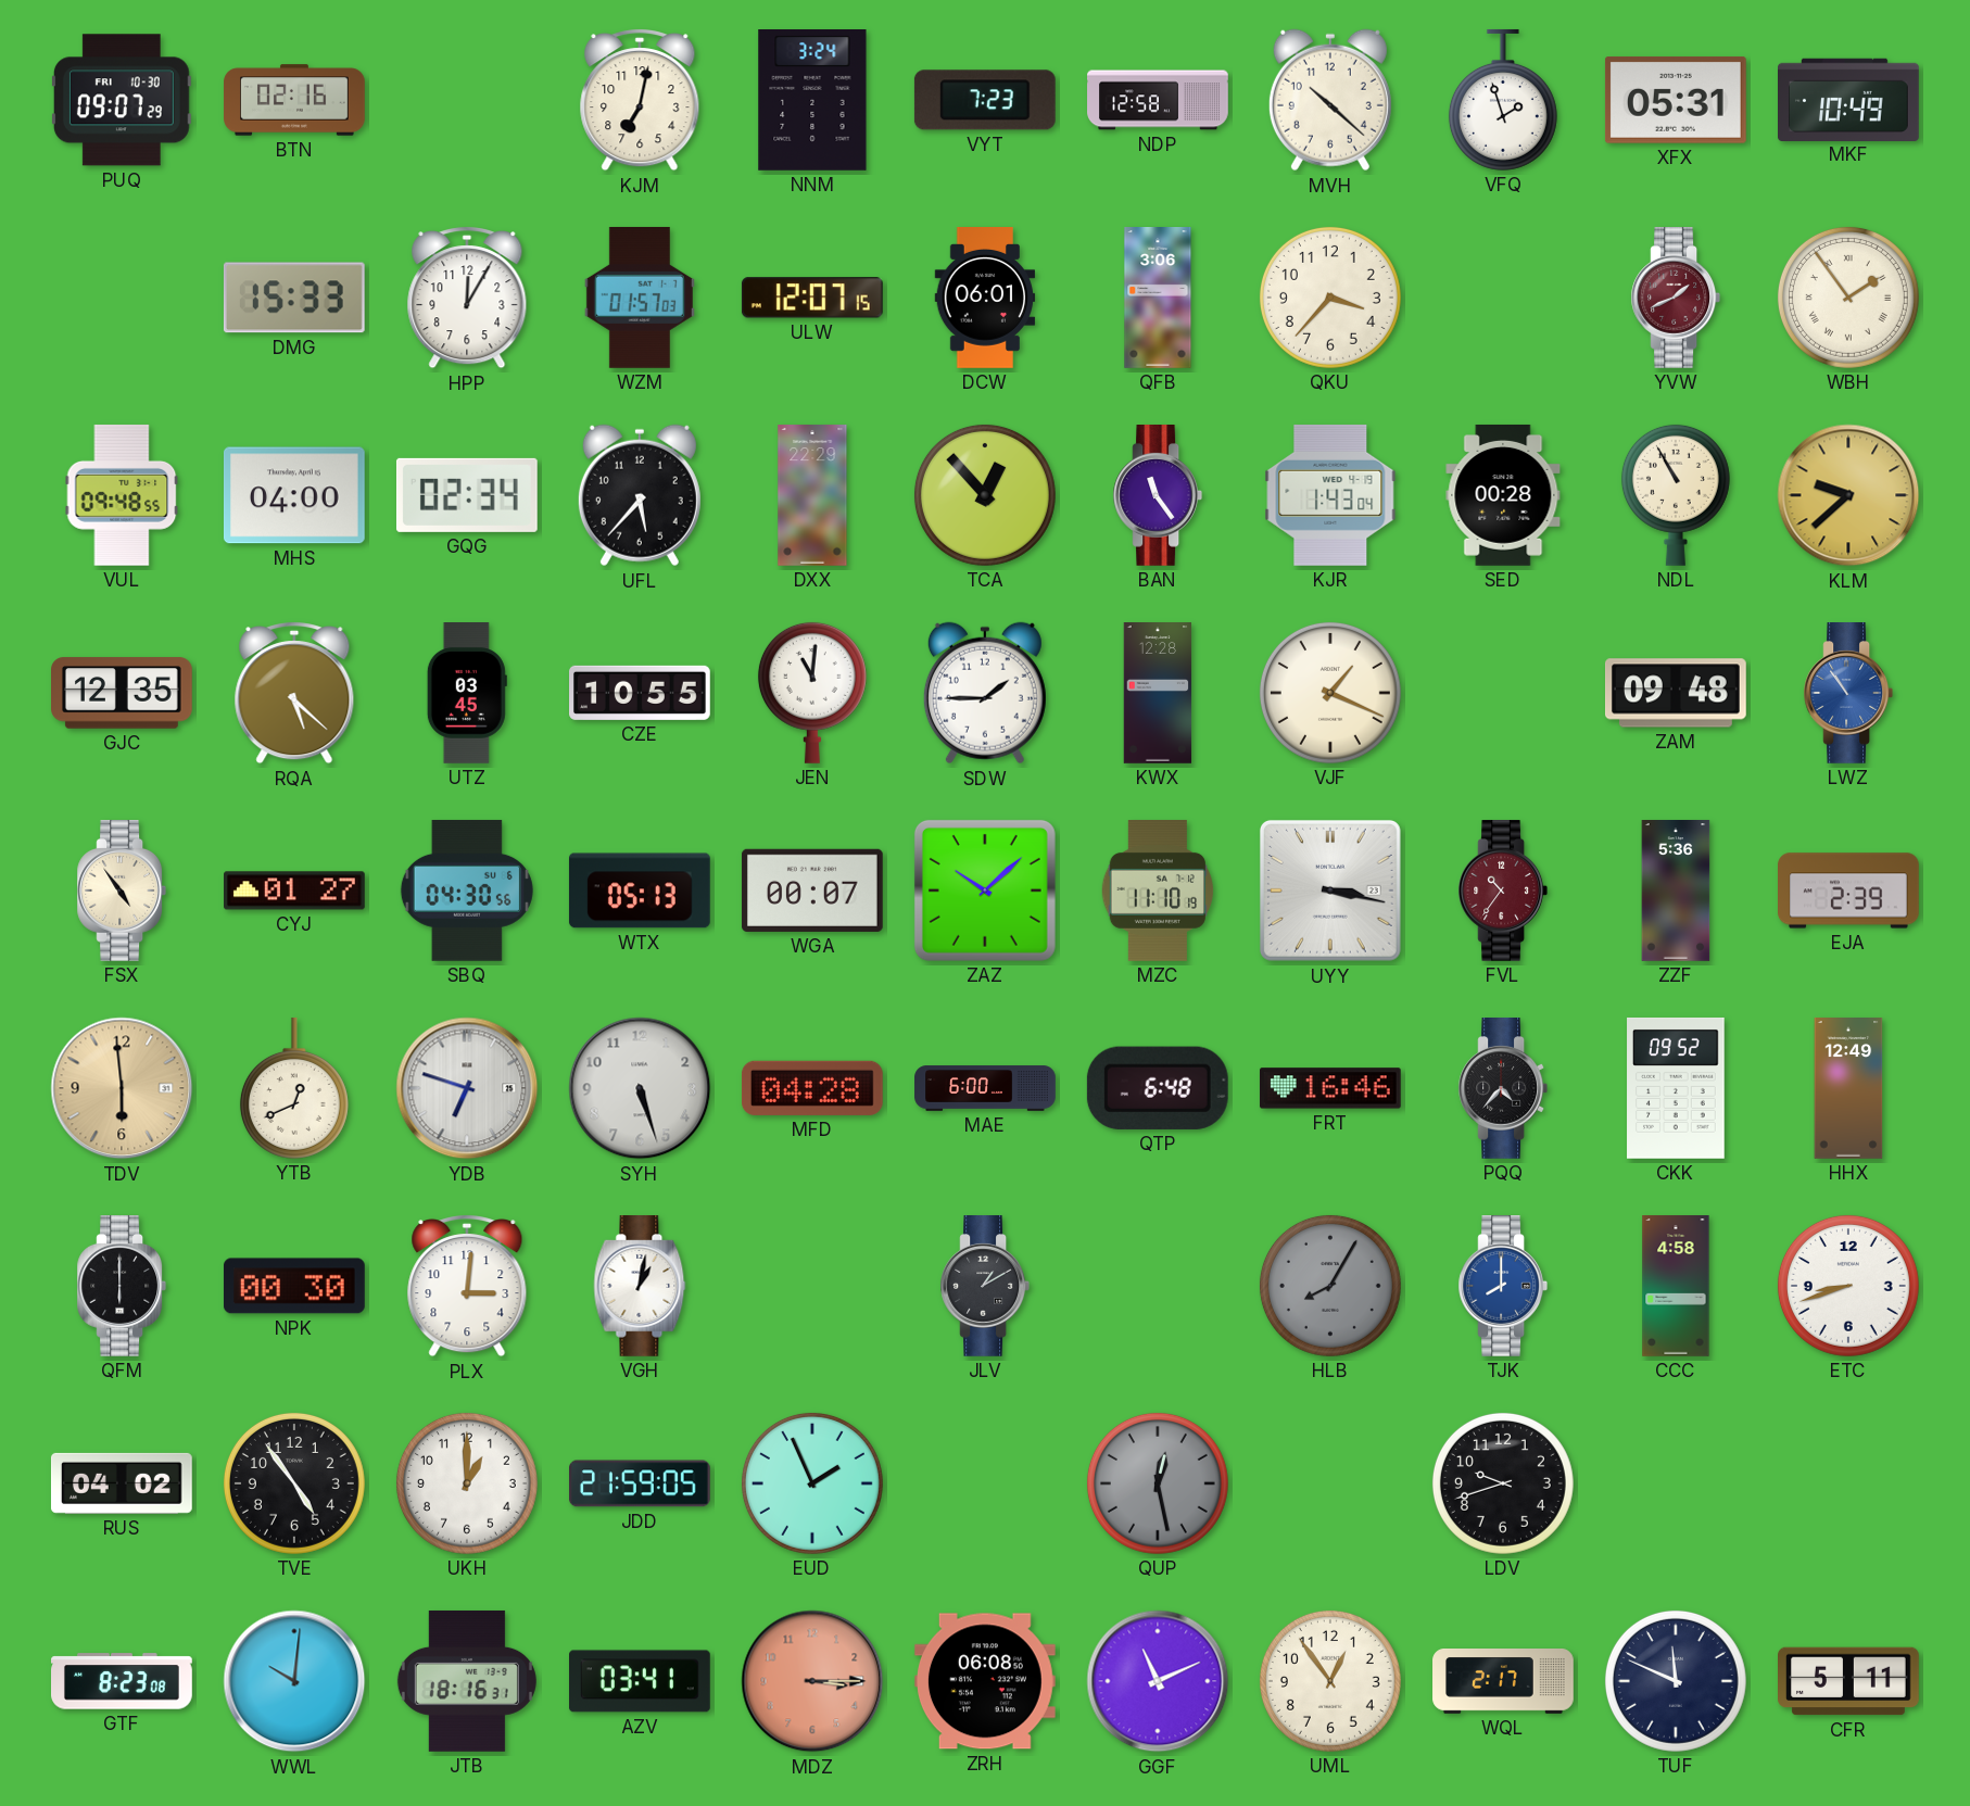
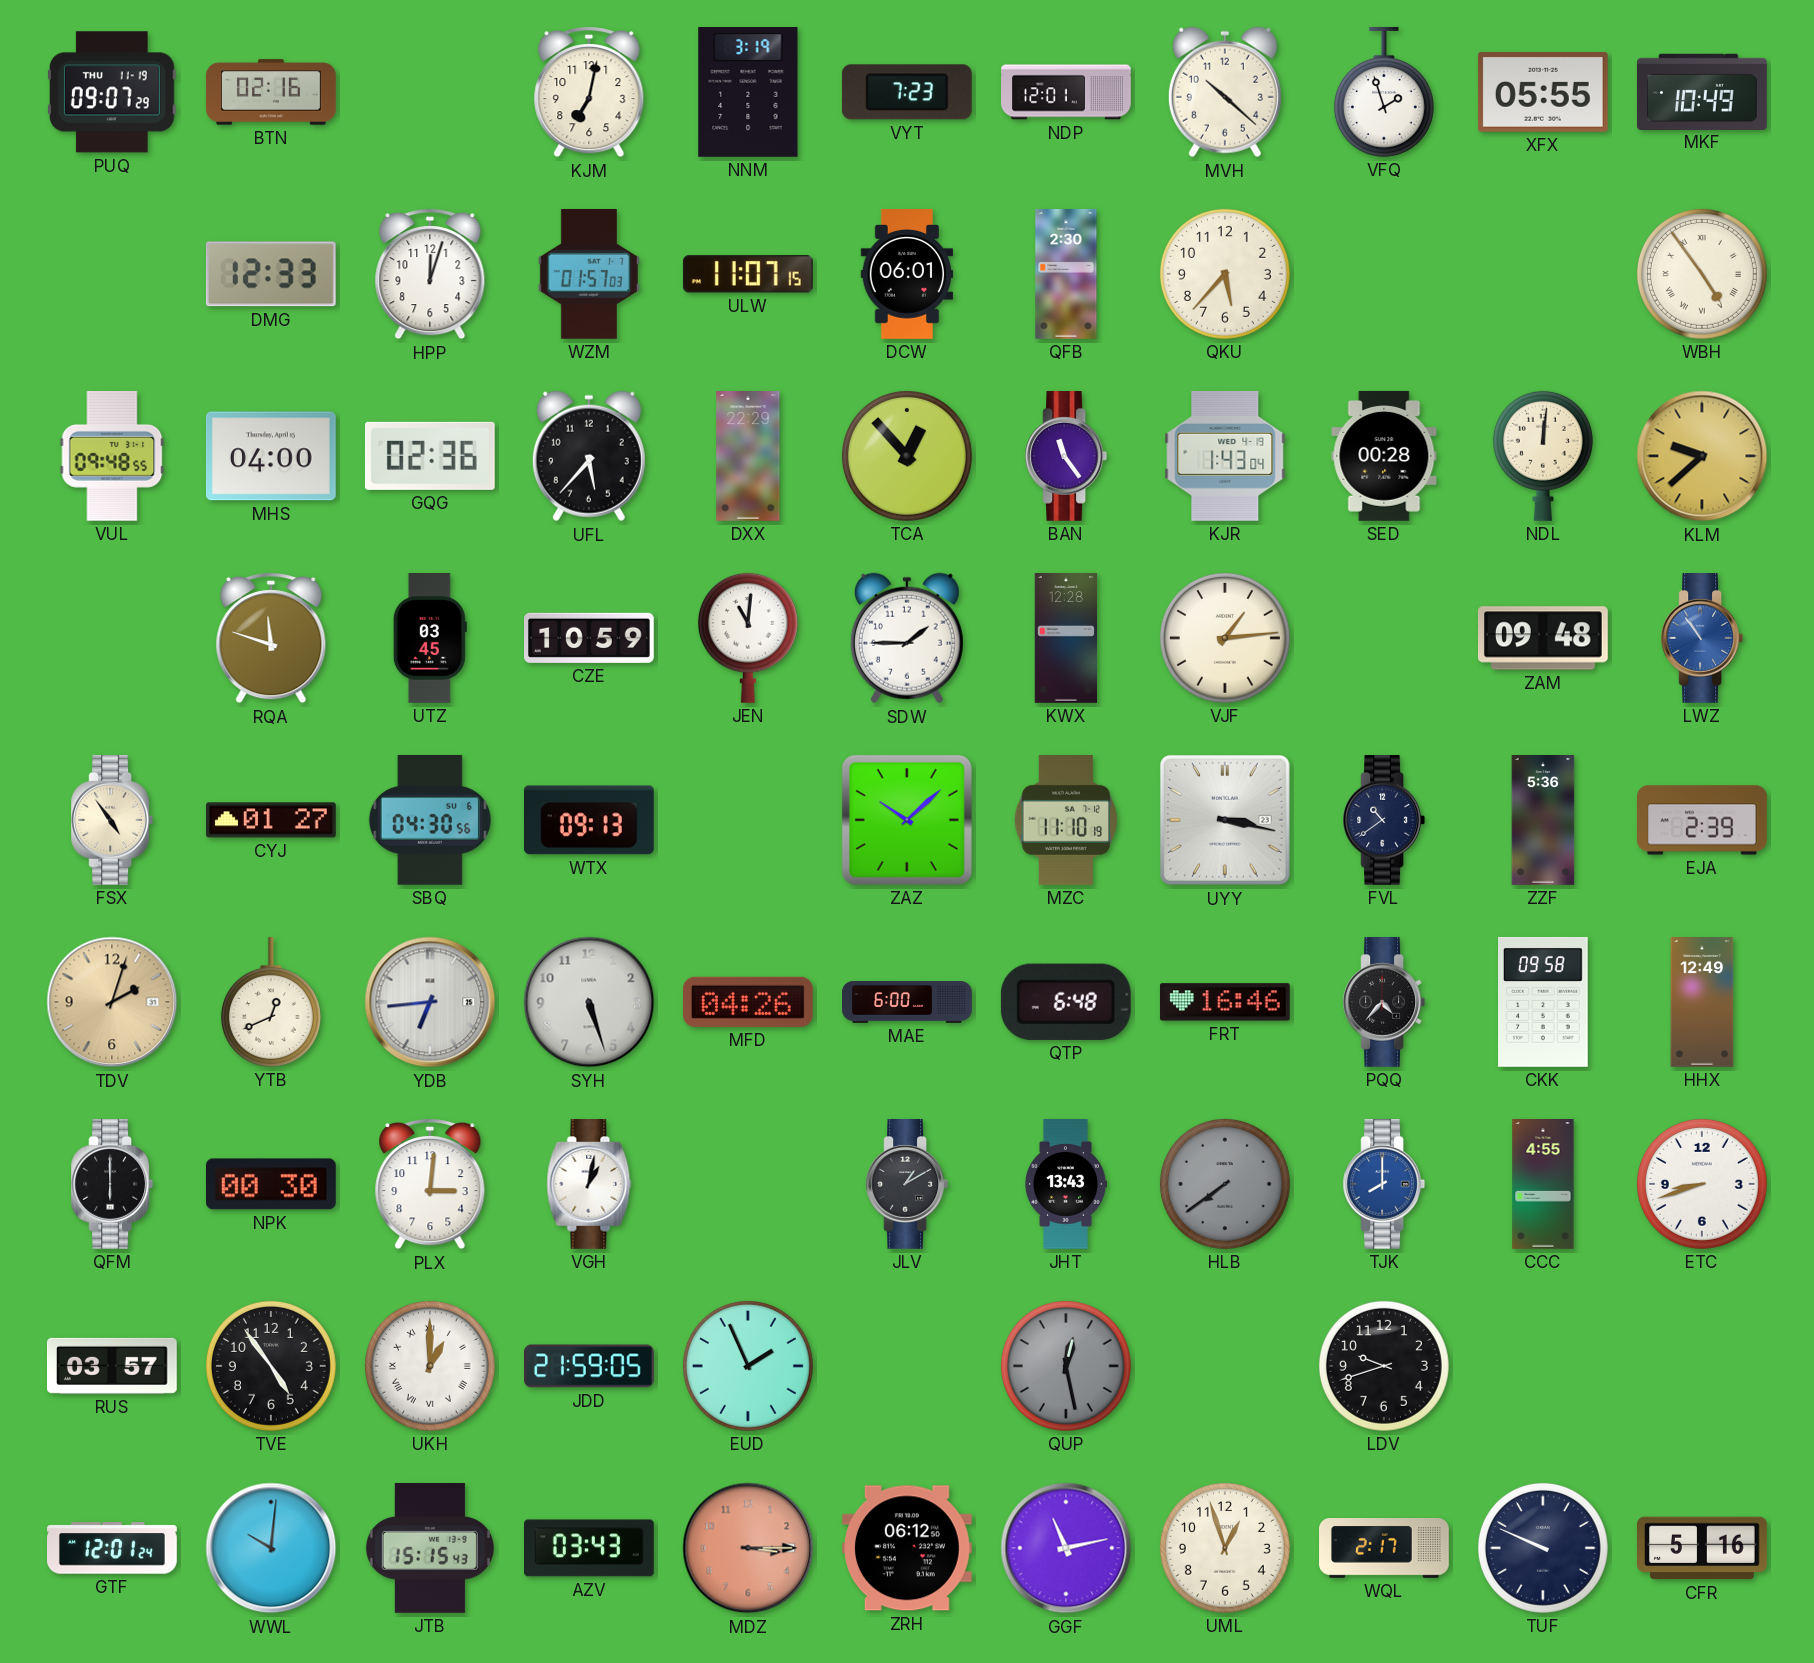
PUQ date: FRI 10-30 -> THU 11-19 (112, 92)
NNM: 3:24 -> 3:19 (748, 93)
NDP: 12:58 -> 12:01 (1066, 92)
XFX: 05:31 -> 05:55 (1543, 93)
DMG: 15:33 -> 12:33 (271, 274)
HPP: 12:05 -> 12:03 (430, 275)
ULW: 12:07 -> 11:07 (748, 274)
QFB: 3:06 -> 2:30 (1066, 274)
QKU: 3:37 -> 5:37 (1225, 274)
YVW: 1:41 -> none (1676, 299)
WBH: 1:54 -> 4:54 (1702, 274)
GQG: 02:34 -> 02:36 (430, 456)
NDL: 10:55 -> 12:01 (1543, 456)
GJC: 12:35 -> none (123, 693)
RQA: 5:22 -> 11:48 (271, 639)
CZE: 10:55 -> 10:59 (590, 638)
VJF: 1:19 -> 1:14 (1225, 638)
WTX: 05:13 -> 09:13 (589, 820)
WGA: 00:07 -> none (812, 891)
FVL: 10:36 -> 10:39 (1384, 821)
FVL dial: burgundy -> navy (1384, 821)
TDV: 5:59 -> 2:03 (112, 1002)
YDB: 6:48 -> 6:44 (430, 1002)
MFD: 04:28 -> 04:26 (748, 1002)
CKK: 09:52 -> 09:58 (1543, 1002)
JHT: none -> 13:43 (1065, 1184)
HLB: 8:05 -> 7:39 (1225, 1184)
CCC: 4:58 -> 4:55 (1543, 1184)
RUS: 04:02 -> 03:57 (112, 1366)
UKH numerals: Arabic -> Roman (430, 1366)
GTF: 8:23 -> 12:01 (113, 1548)
JTB: 18:16 -> 15:15 (430, 1548)
AZV: 03:41 -> 03:43 (590, 1548)
ZRH: 06:08 -> 06:12 (907, 1548)
GGF: 11:11 -> 11:13 (1066, 1548)
UML: 12:54 -> 12:57 (1225, 1548)
TUF: 11:49 -> 9:49 (1543, 1548)
CFR: 5:11 -> 5:16 (1703, 1548)
